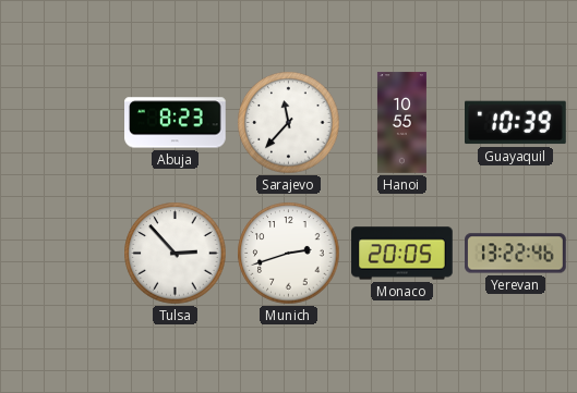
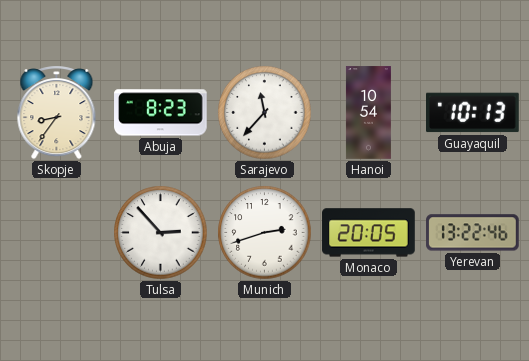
Skopje: none -> 8:36 (57, 113)
Hanoi: 10:55 -> 10:54 (368, 113)
Guayaquil: 10:39 -> 10:13 (473, 113)
